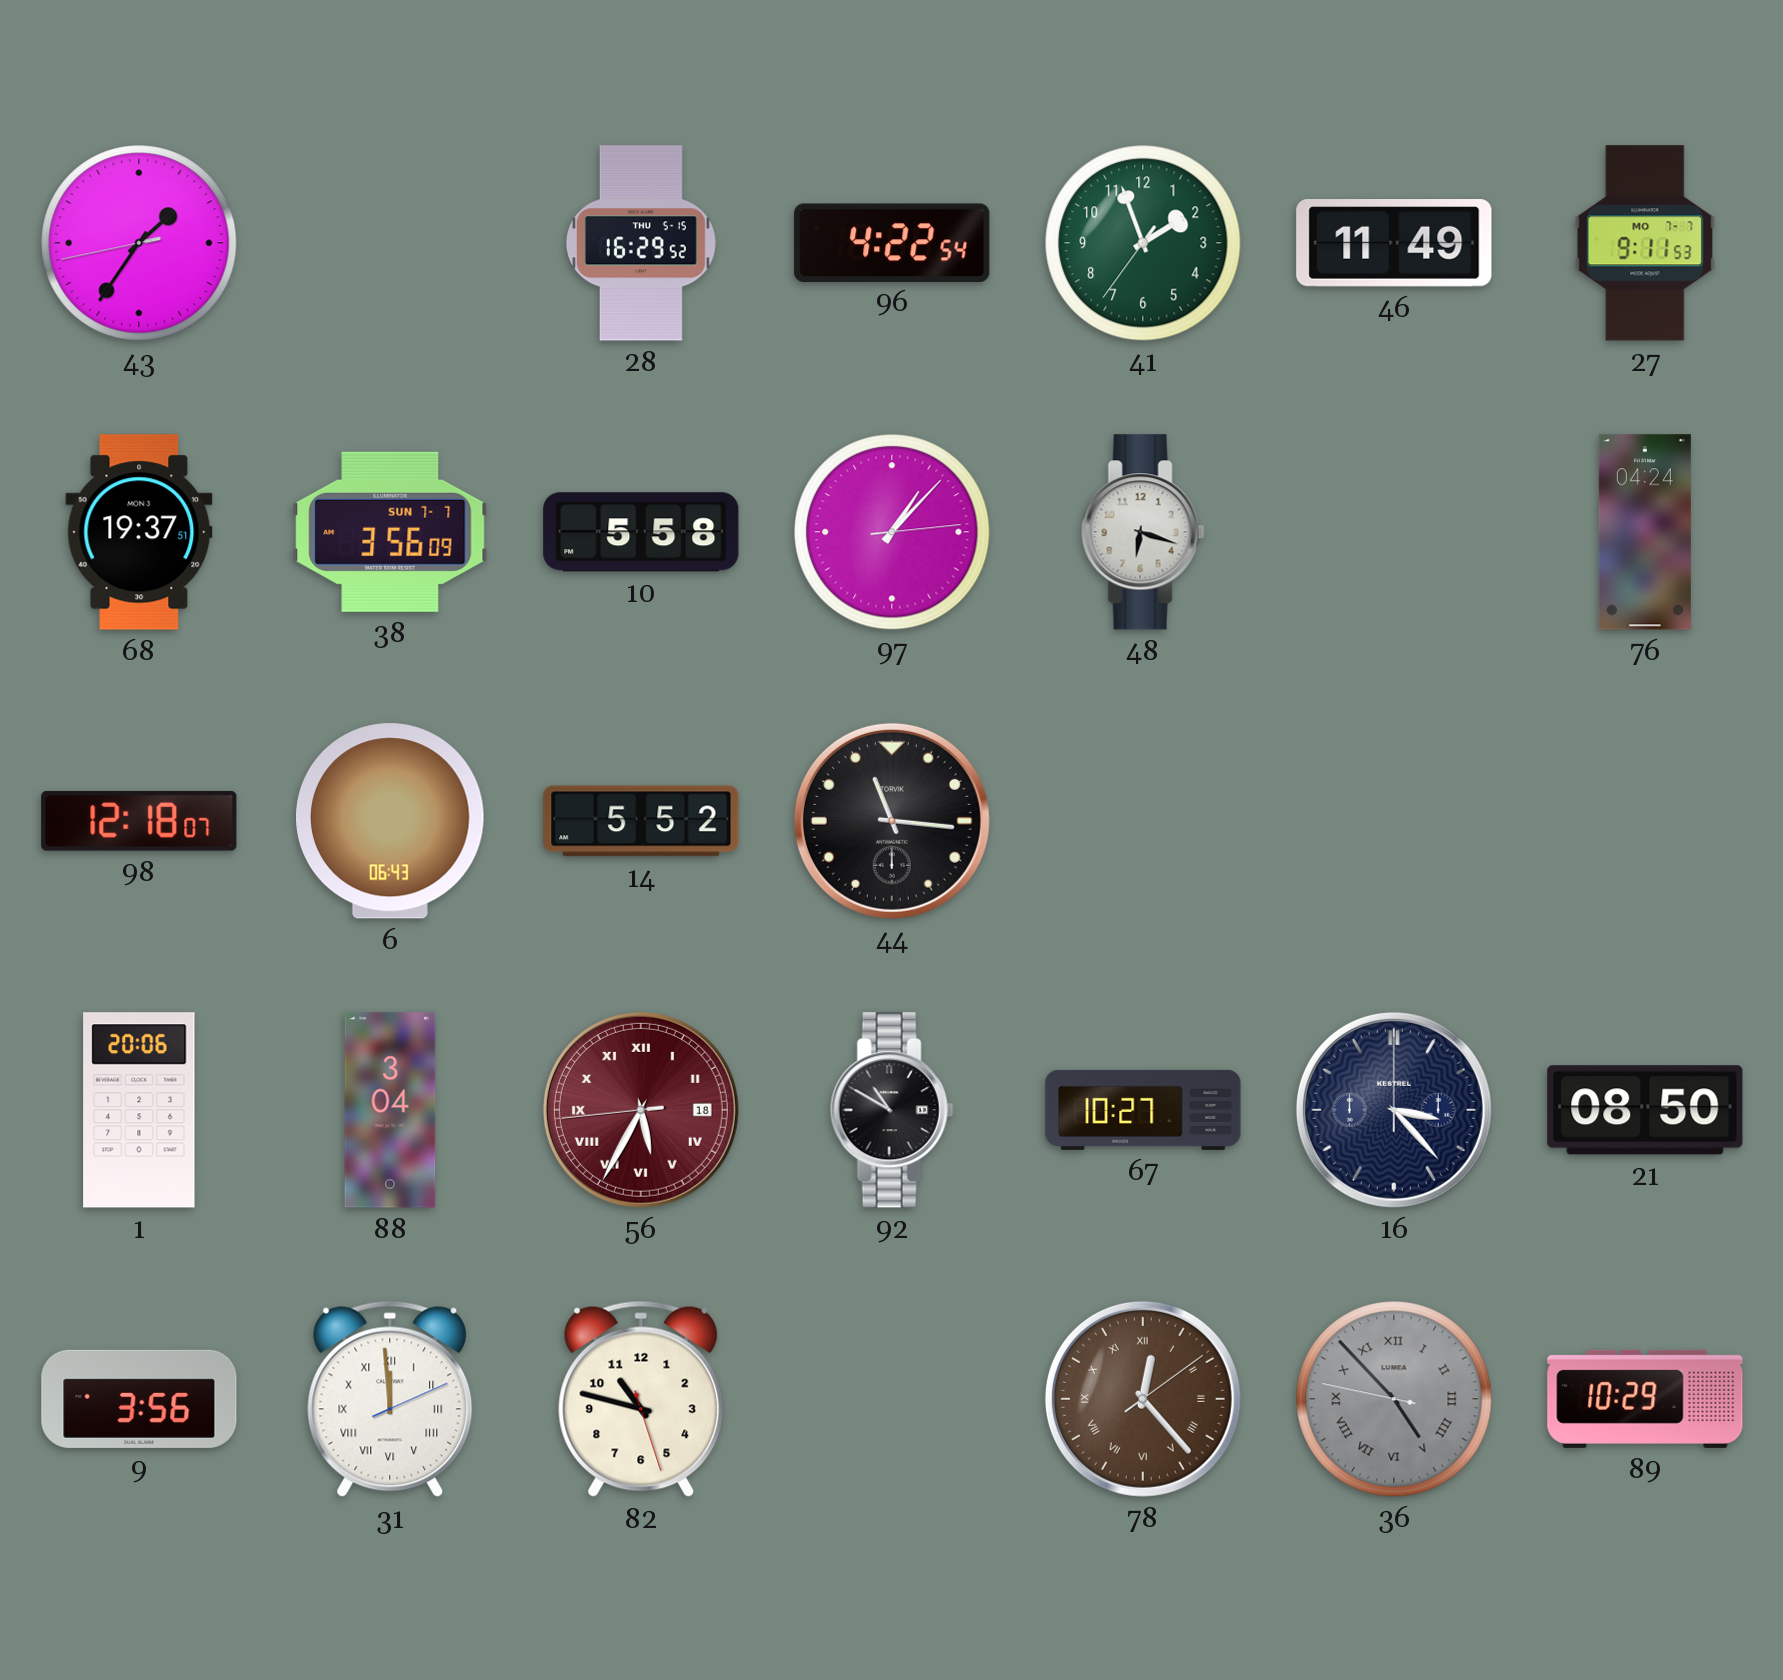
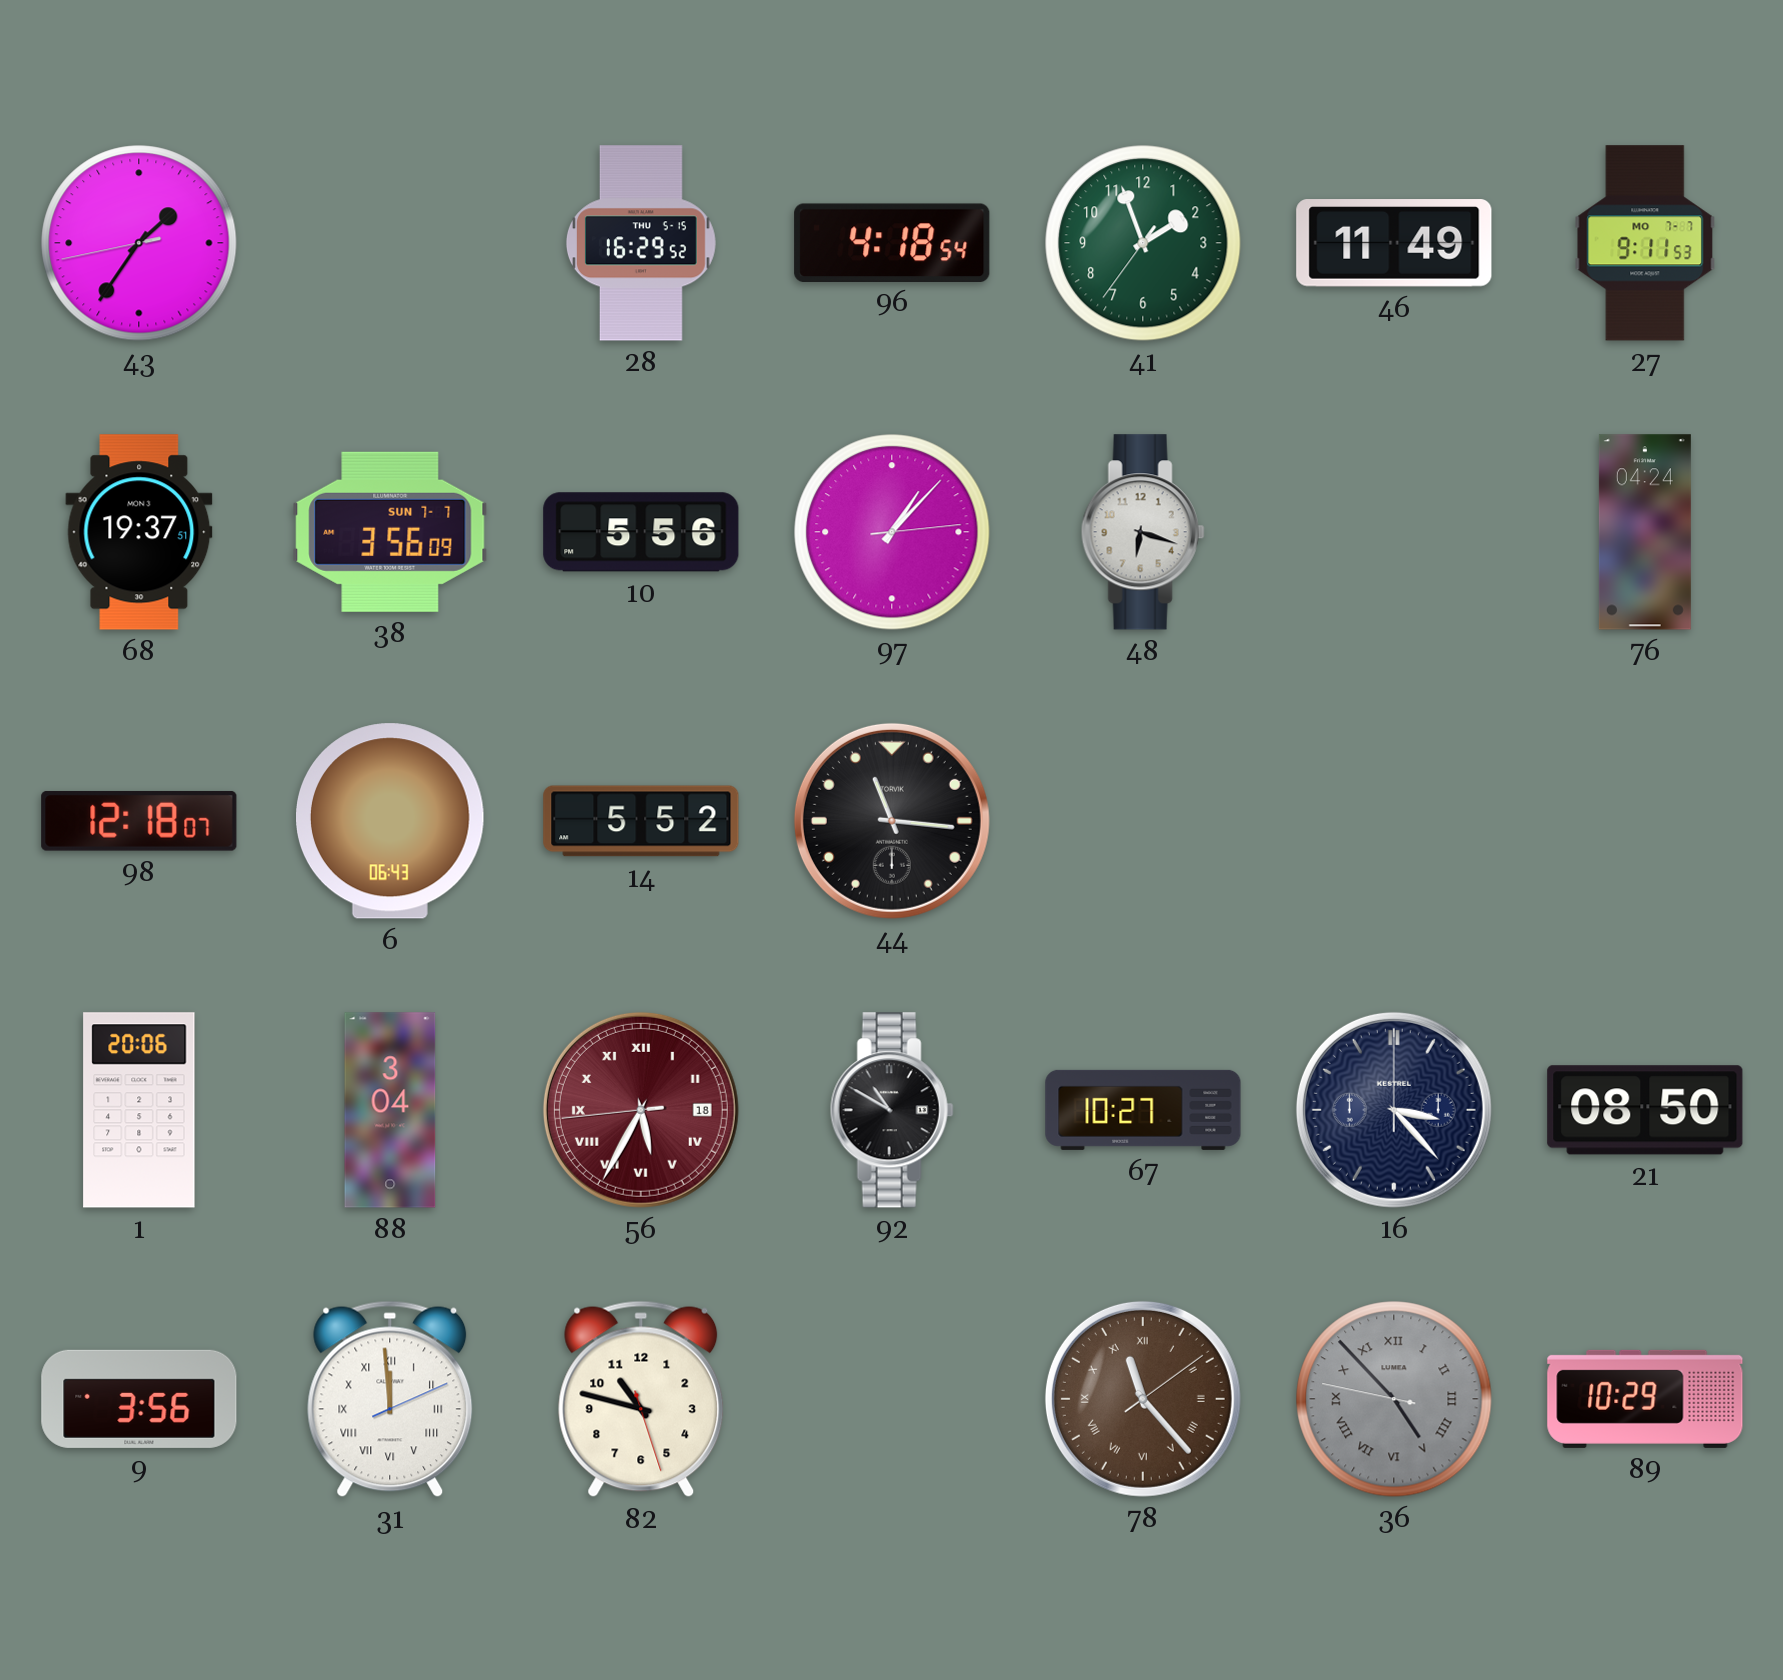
96: 4:22 -> 4:18 (892, 242)
10: 5:58 -> 5:56 (641, 532)
78: 12:23 -> 11:23 (1143, 1399)
